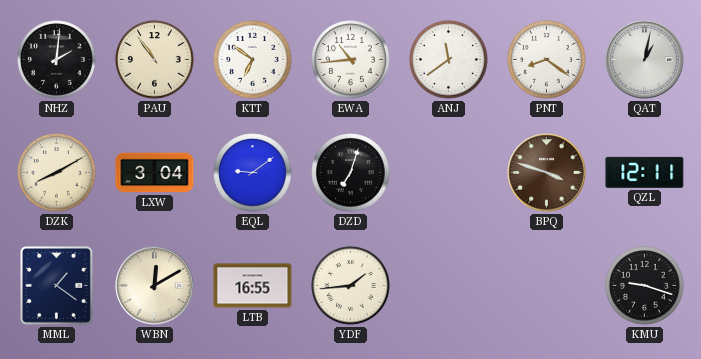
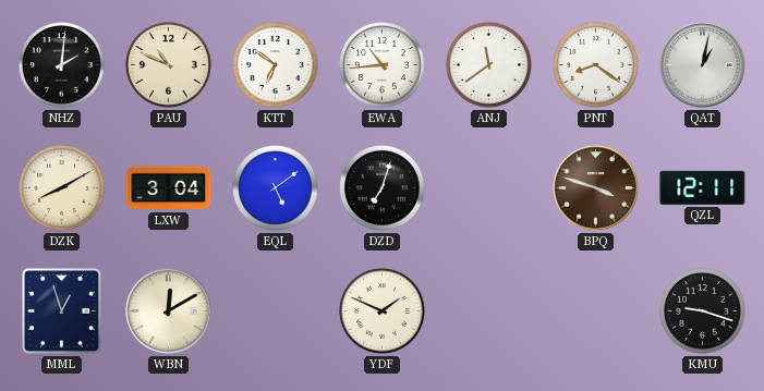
PAU: 10:54 -> 10:49 (169, 65)
EQL: 9:09 -> 5:09 (276, 188)
MML: 1:21 -> 12:57 (62, 311)
LTB: 16:55 -> none (253, 286)
YDF: 1:44 -> 1:49 (383, 311)
